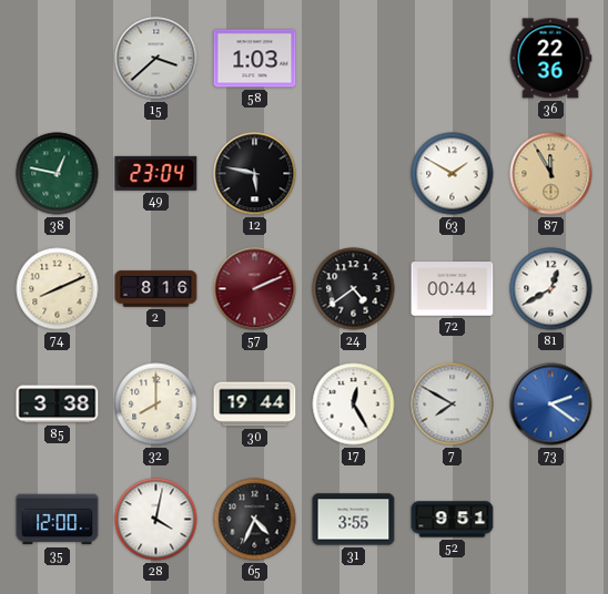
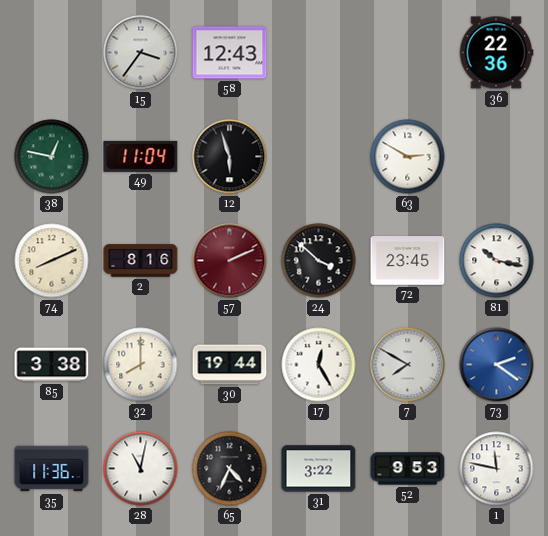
15: 3:38 -> 3:36 (141, 53)
58: 1:03 -> 12:43 (230, 53)
49: 23:04 -> 11:04 (141, 156)
12: 5:47 -> 5:57 (230, 157)
63: 1:50 -> 2:50 (408, 157)
87: 11:55 -> none (551, 174)
24: 4:39 -> 3:52 (319, 261)
72: 00:44 -> 23:45 (408, 261)
81: 12:40 -> 10:17 (497, 261)
35: 12:00 -> 11:36 (52, 469)
28: 4:02 -> 11:02 (141, 469)
31: 3:55 -> 3:22 (319, 469)
52: 9:51 -> 9:53 (408, 469)
1: none -> 11:47 (497, 469)
